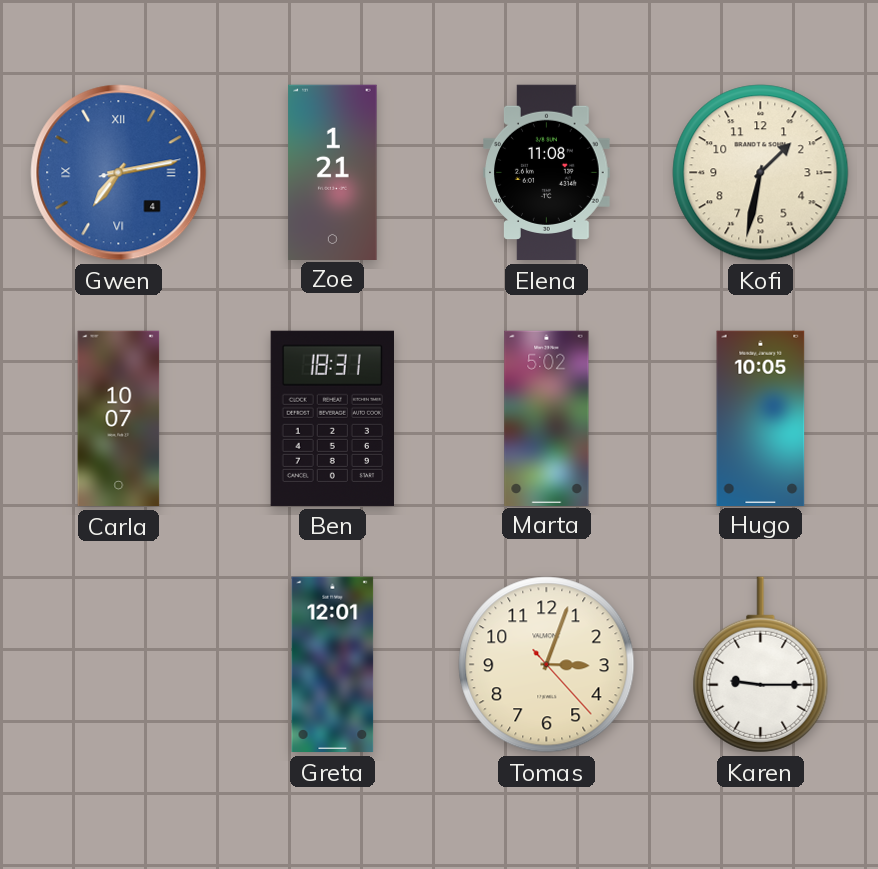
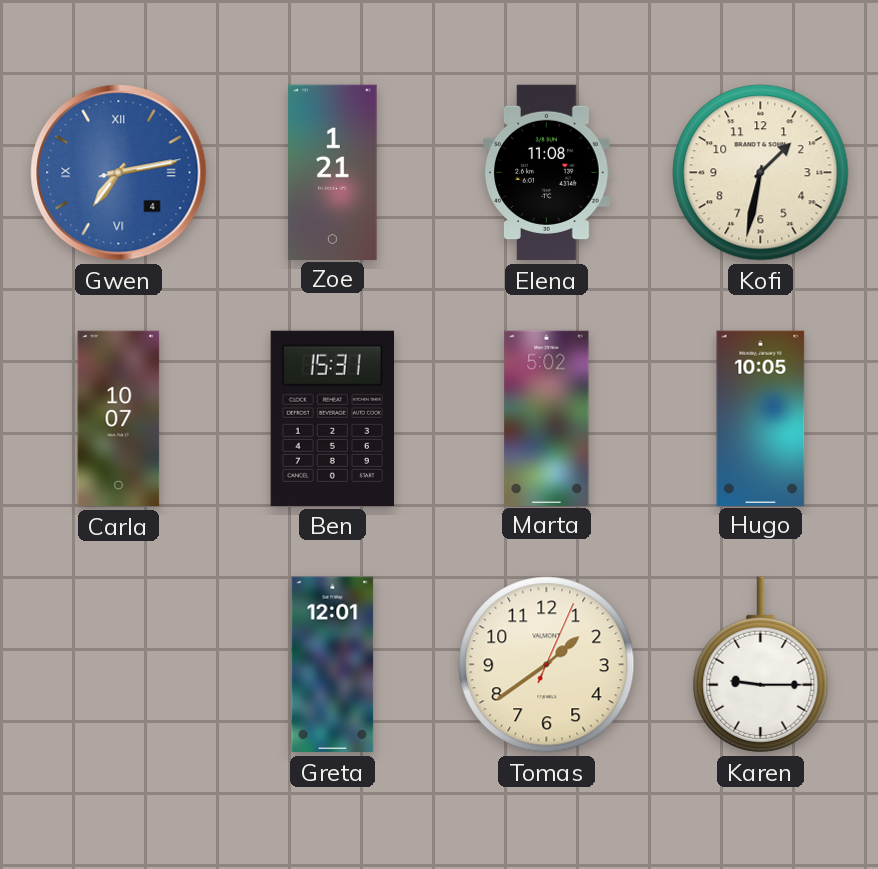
Ben: 18:31 -> 15:31 (332, 418)
Tomas: 3:03 -> 1:39 (547, 665)
